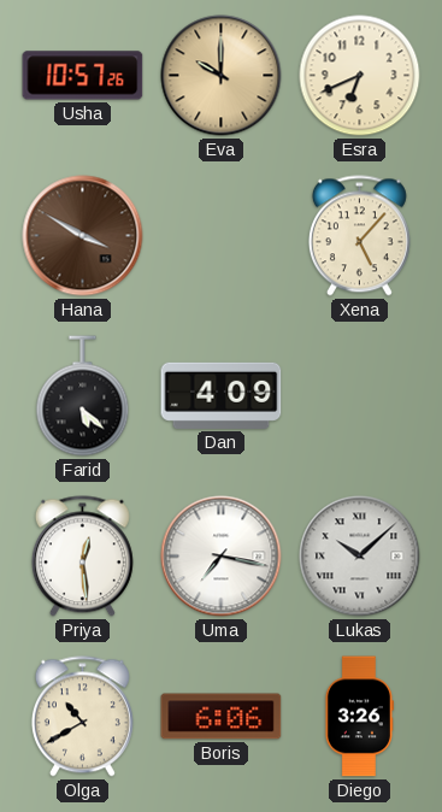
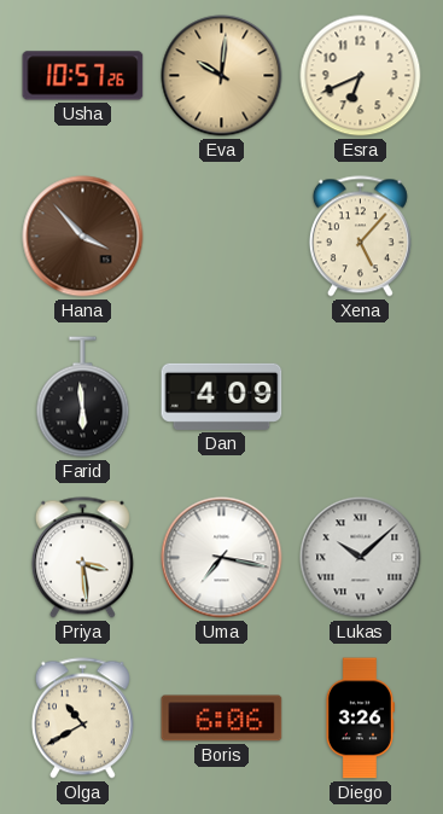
Eva: 10:00 -> 10:01 (222, 76)
Hana: 3:50 -> 3:53 (83, 237)
Farid: 5:22 -> 5:59 (83, 397)
Priya: 12:29 -> 3:29 (82, 558)
